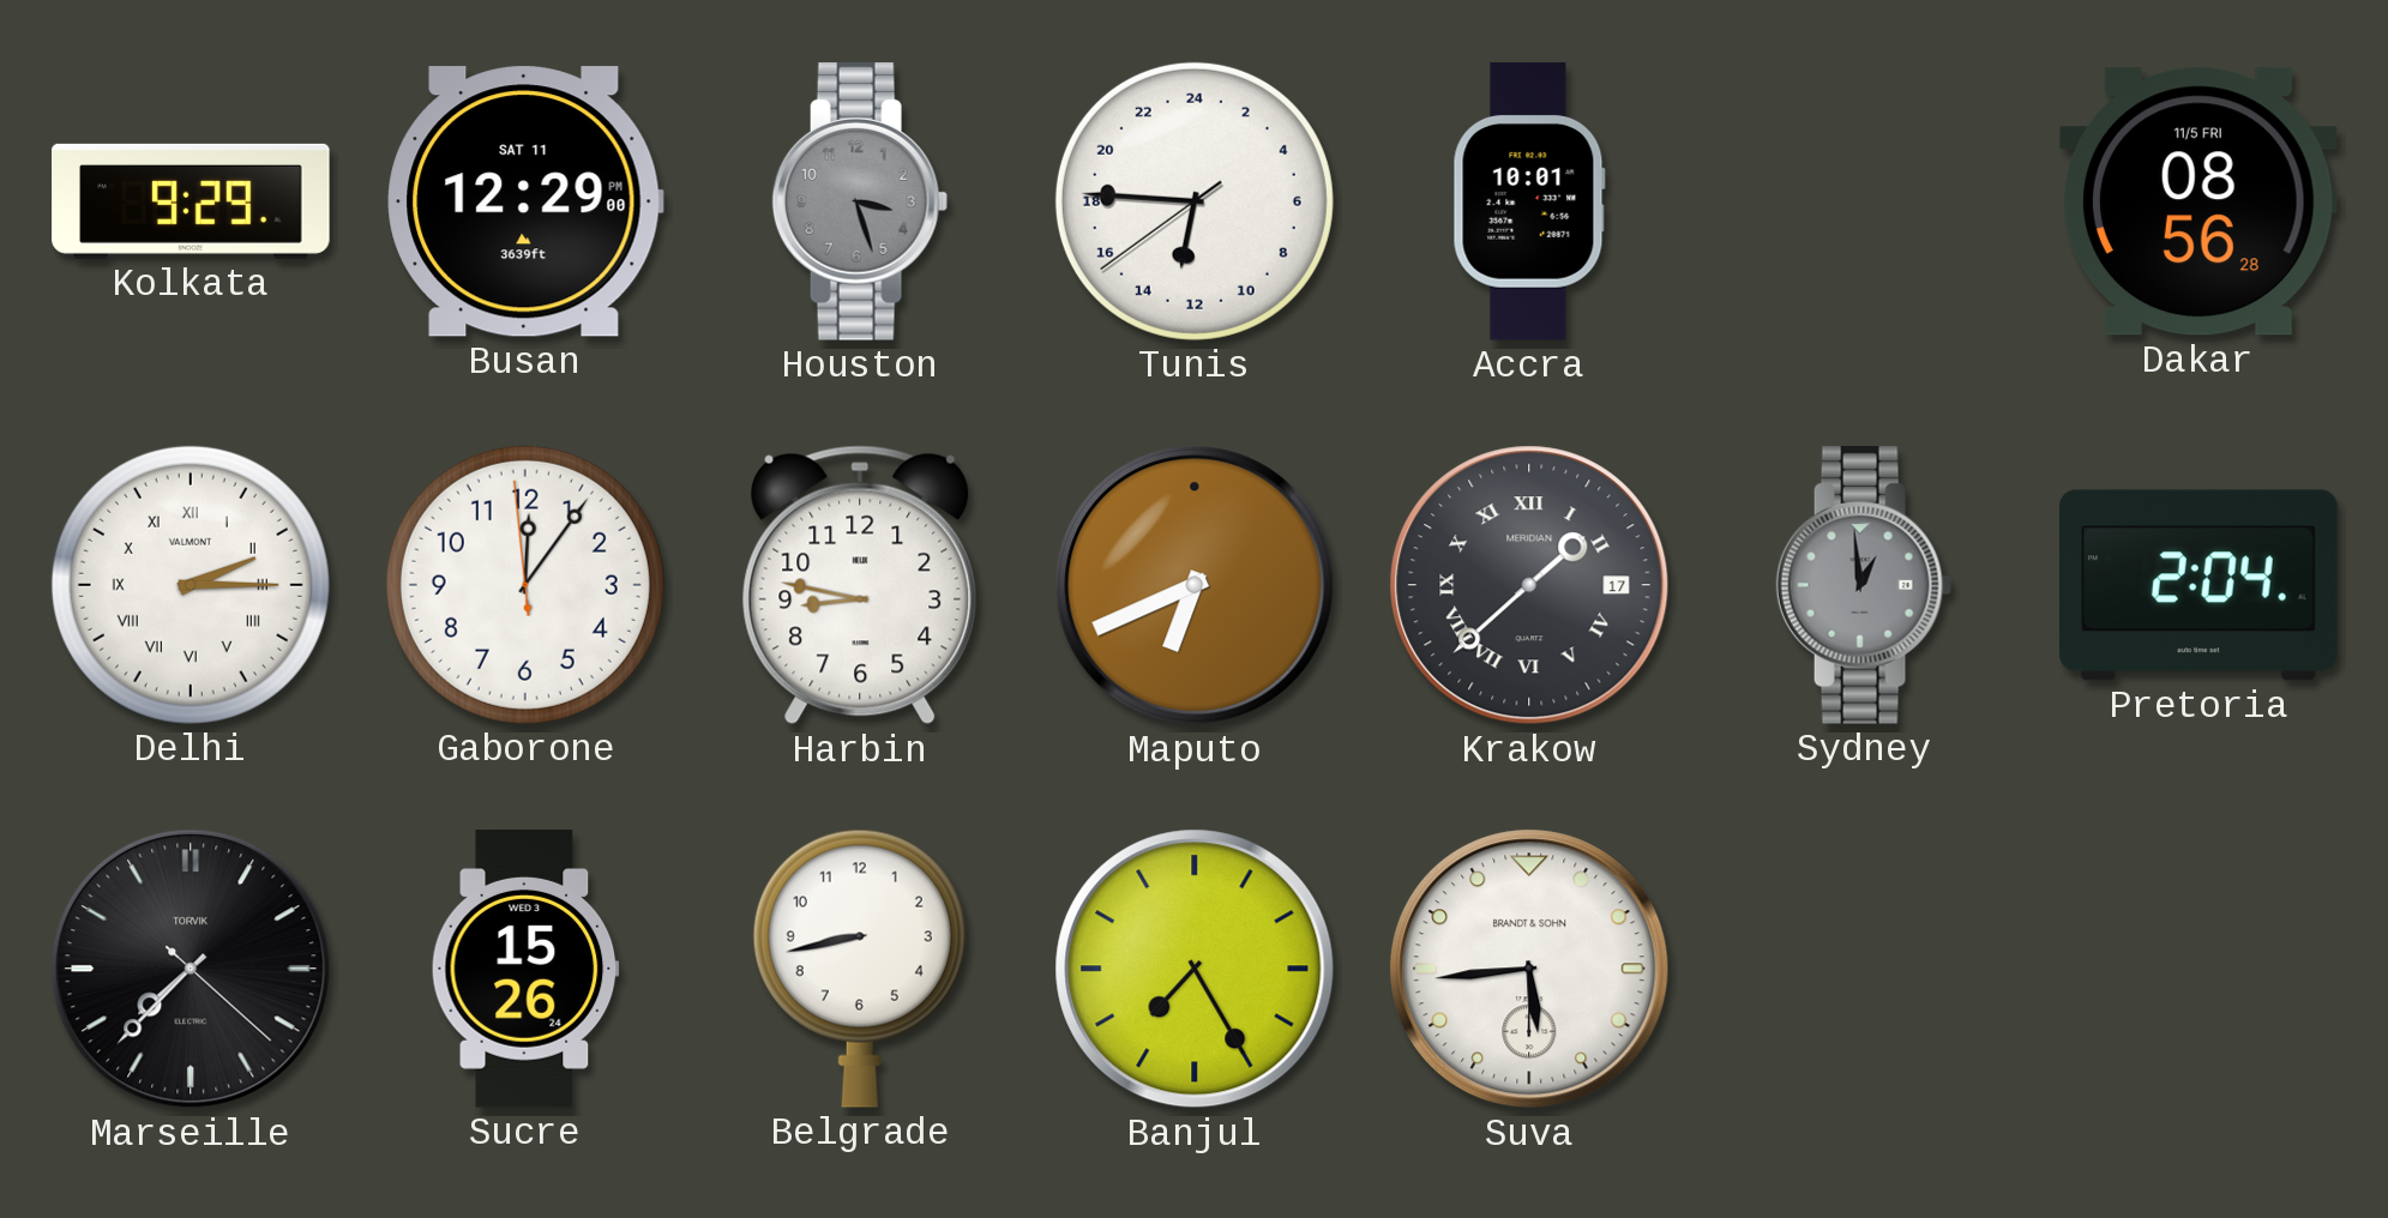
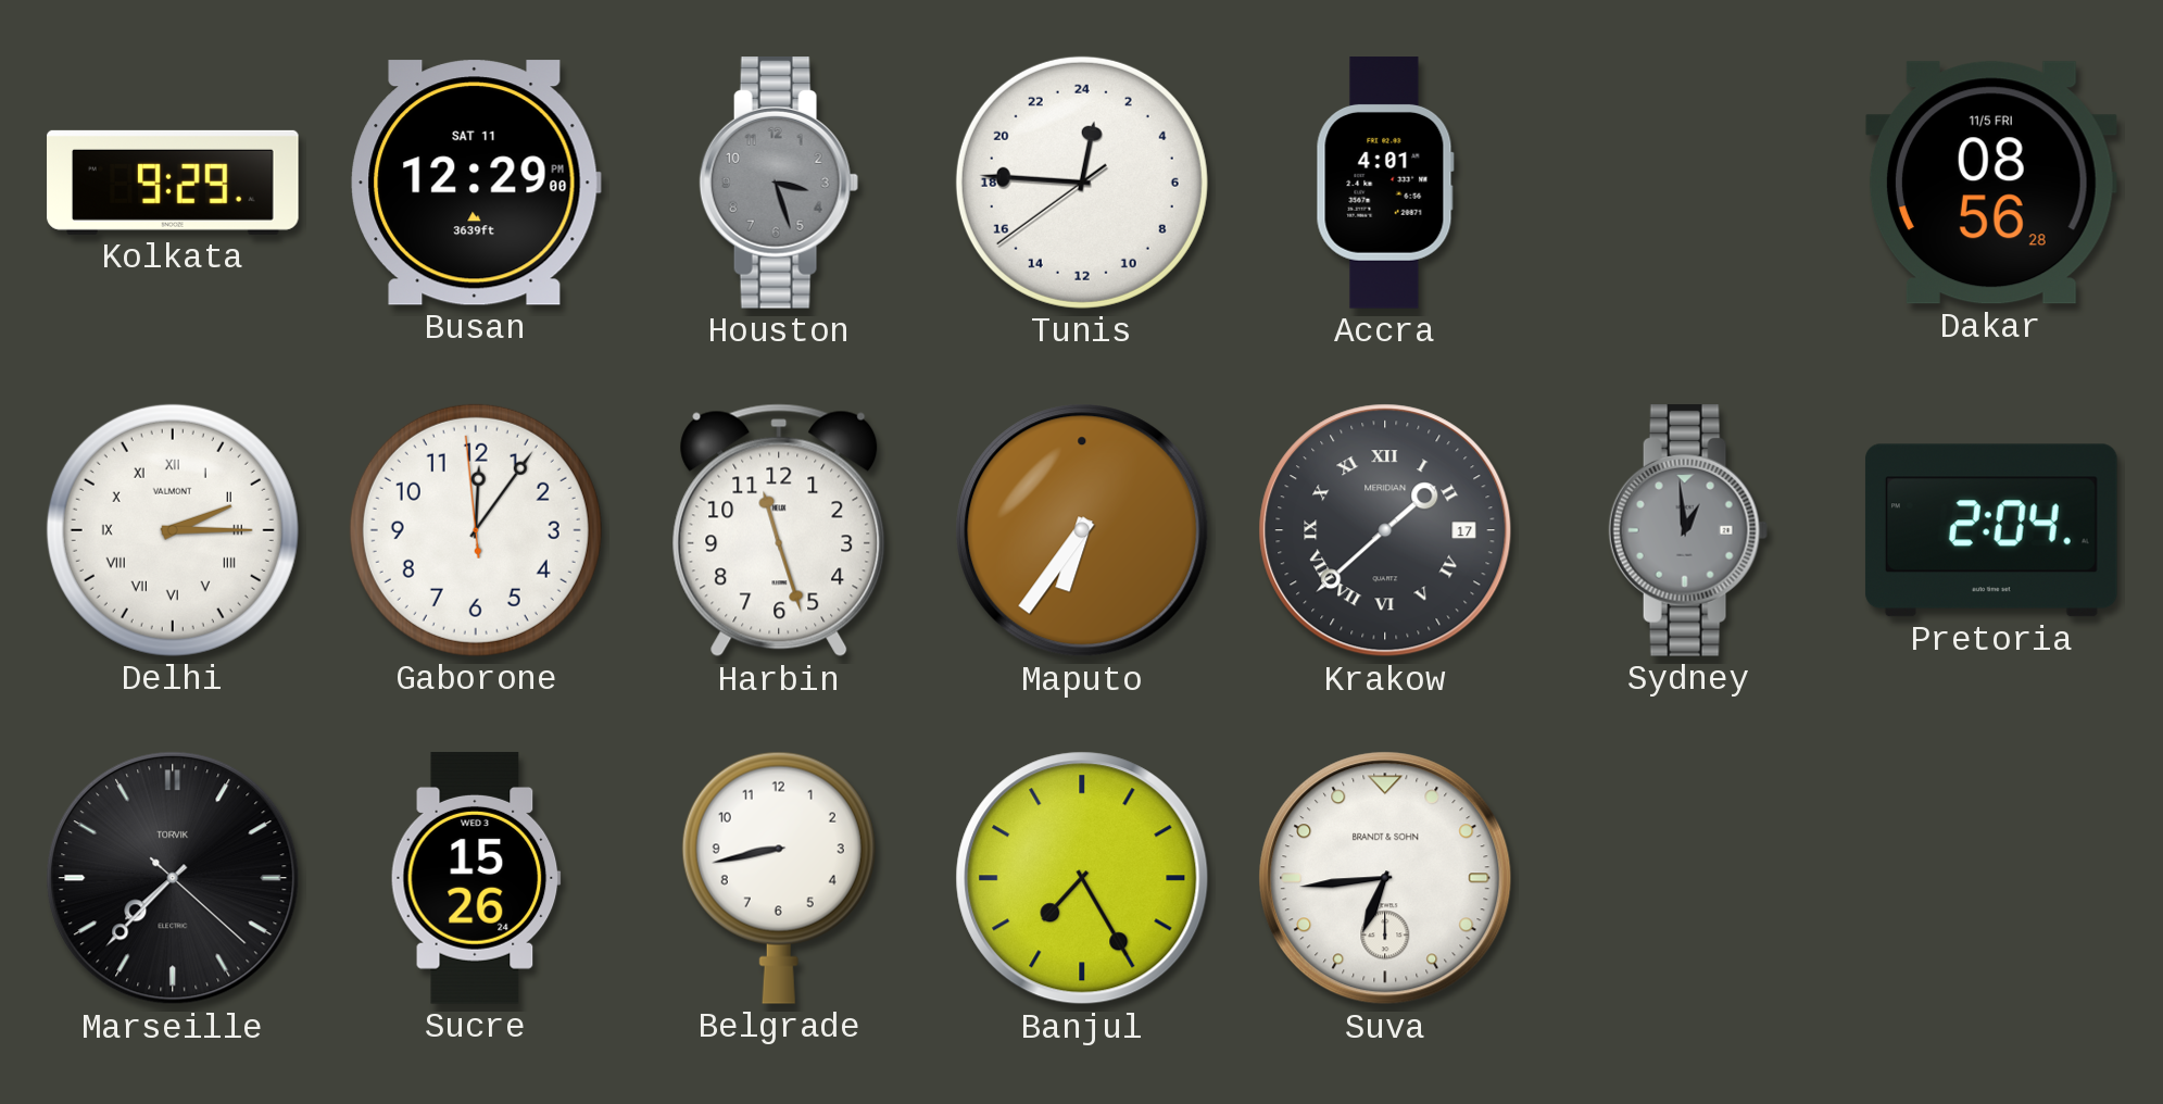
Tunis: 12:45 -> 0:45 (1082, 183)
Accra: 10:01 -> 4:01 (1385, 183)
Harbin: 8:47 -> 11:27 (779, 530)
Maputo: 6:41 -> 6:36 (1082, 530)
Suva: 5:44 -> 6:44 (1385, 878)
